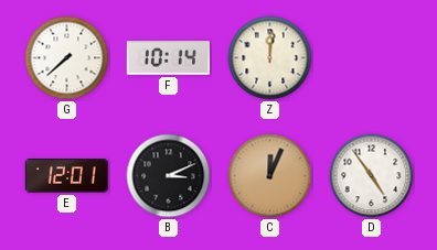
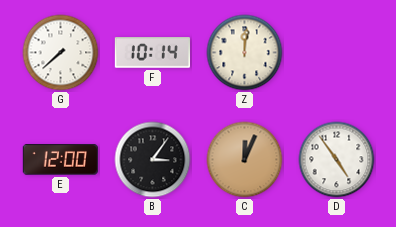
E: 12:01 -> 12:00 (60, 160)
B: 3:11 -> 3:06 (153, 160)
